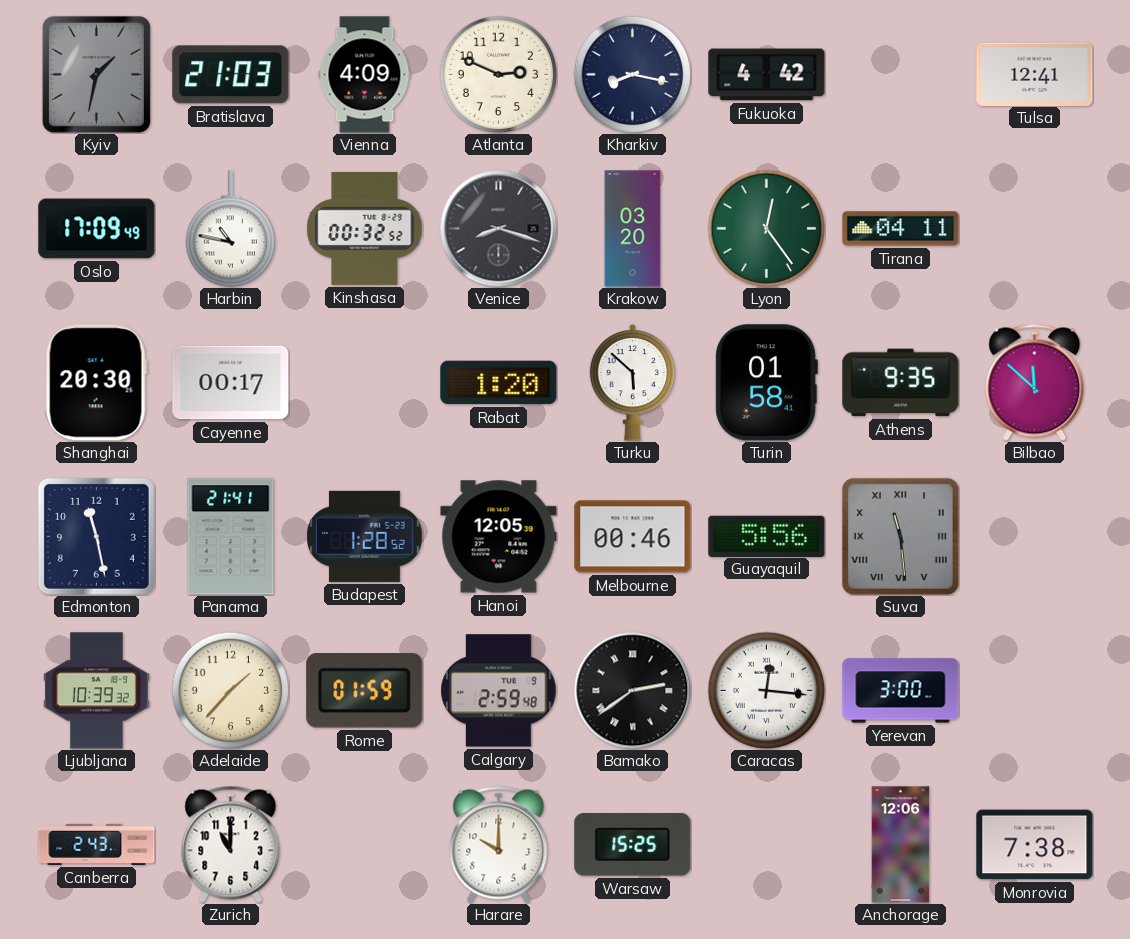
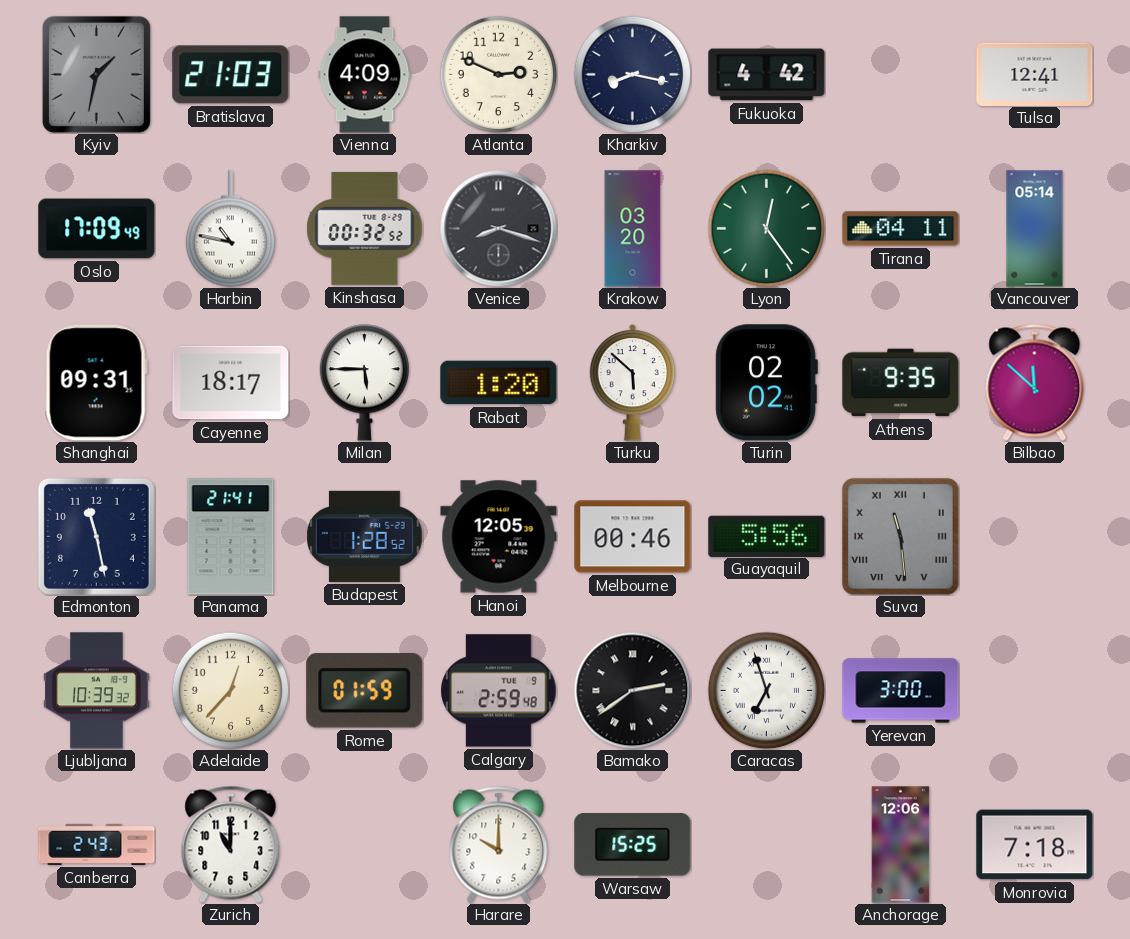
Vancouver: none -> 05:14 (1035, 229)
Shanghai: 20:30 -> 09:31 (96, 383)
Cayenne: 00:17 -> 18:17 (231, 383)
Milan: none -> 5:45 (364, 383)
Turin: 01:58 -> 02:02 (766, 383)
Adelaide: 1:37 -> 12:37 (230, 690)
Caracas: 12:16 -> 6:57 (766, 690)
Monrovia: 7:38 -> 7:18 (1035, 845)
